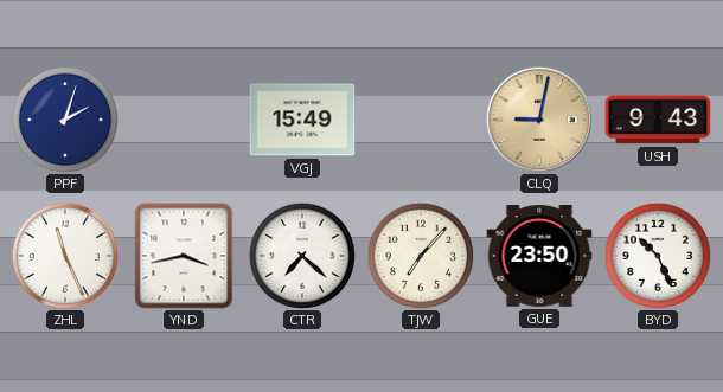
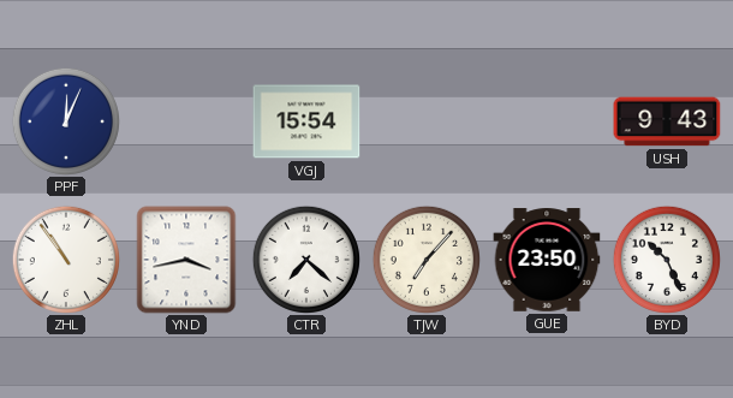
PPF: 2:03 -> 12:04 (66, 121)
VGJ: 15:49 -> 15:54 (306, 121)
CLQ: 9:02 -> none (539, 120)
ZHL: 11:26 -> 10:54 (66, 260)
